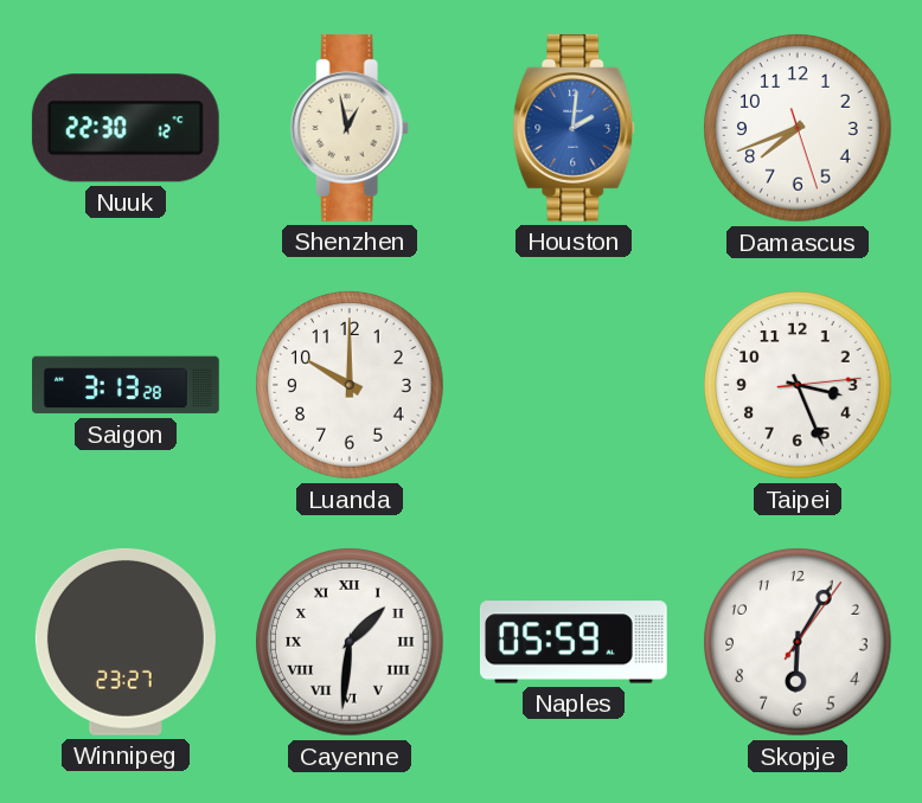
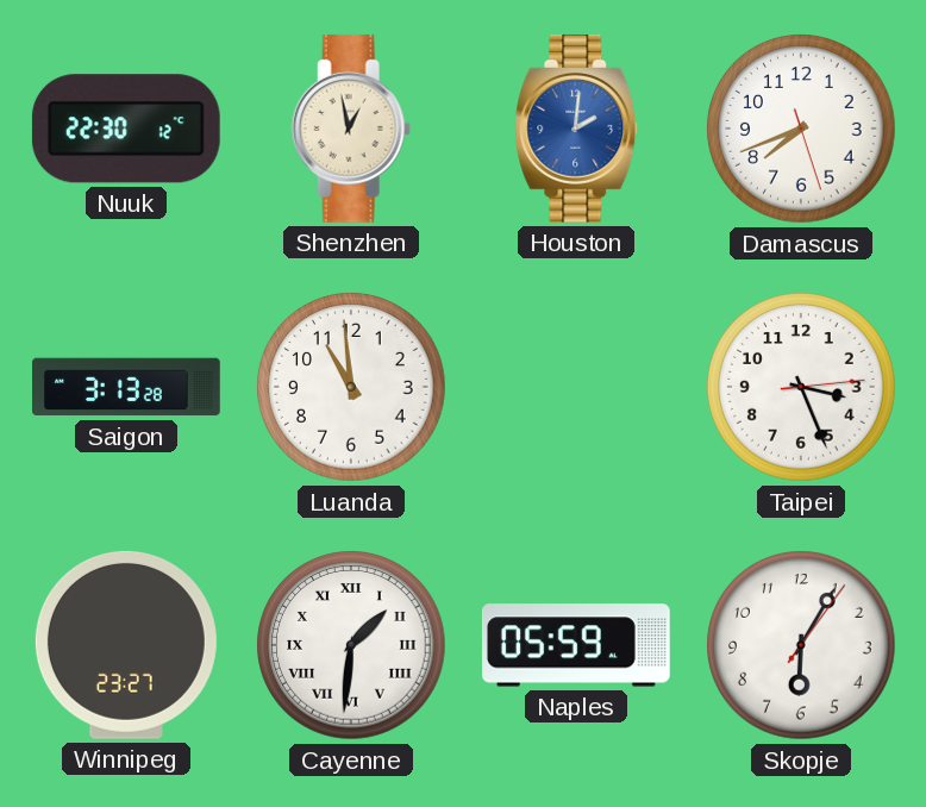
Luanda: 10:00 -> 10:59 (351, 387)
